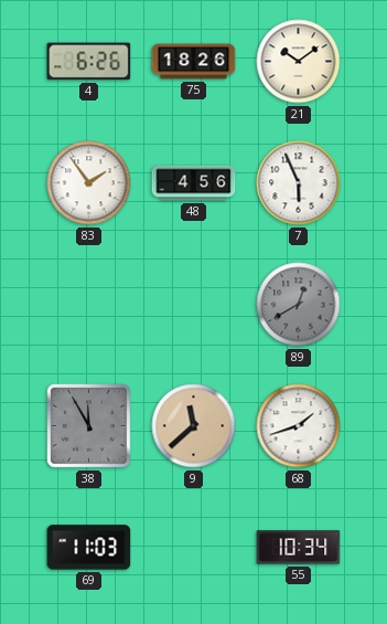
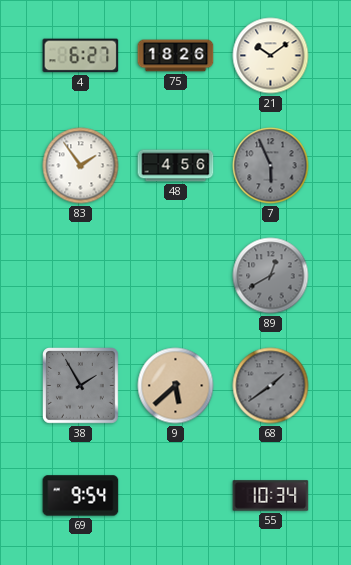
4: 6:26 -> 6:27 (81, 56)
7 dial: white -> grey (271, 166)
38: 11:55 -> 1:55 (81, 386)
9: 11:38 -> 5:38 (176, 386)
68: 1:42 -> 1:39 (271, 386)
68 dial: white -> grey (271, 386)
69: 11:03 -> 9:54 (81, 496)
